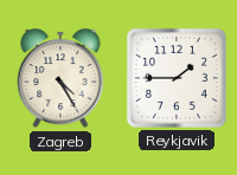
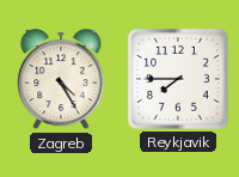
Reykjavik: 1:45 -> 7:45 (178, 79)
